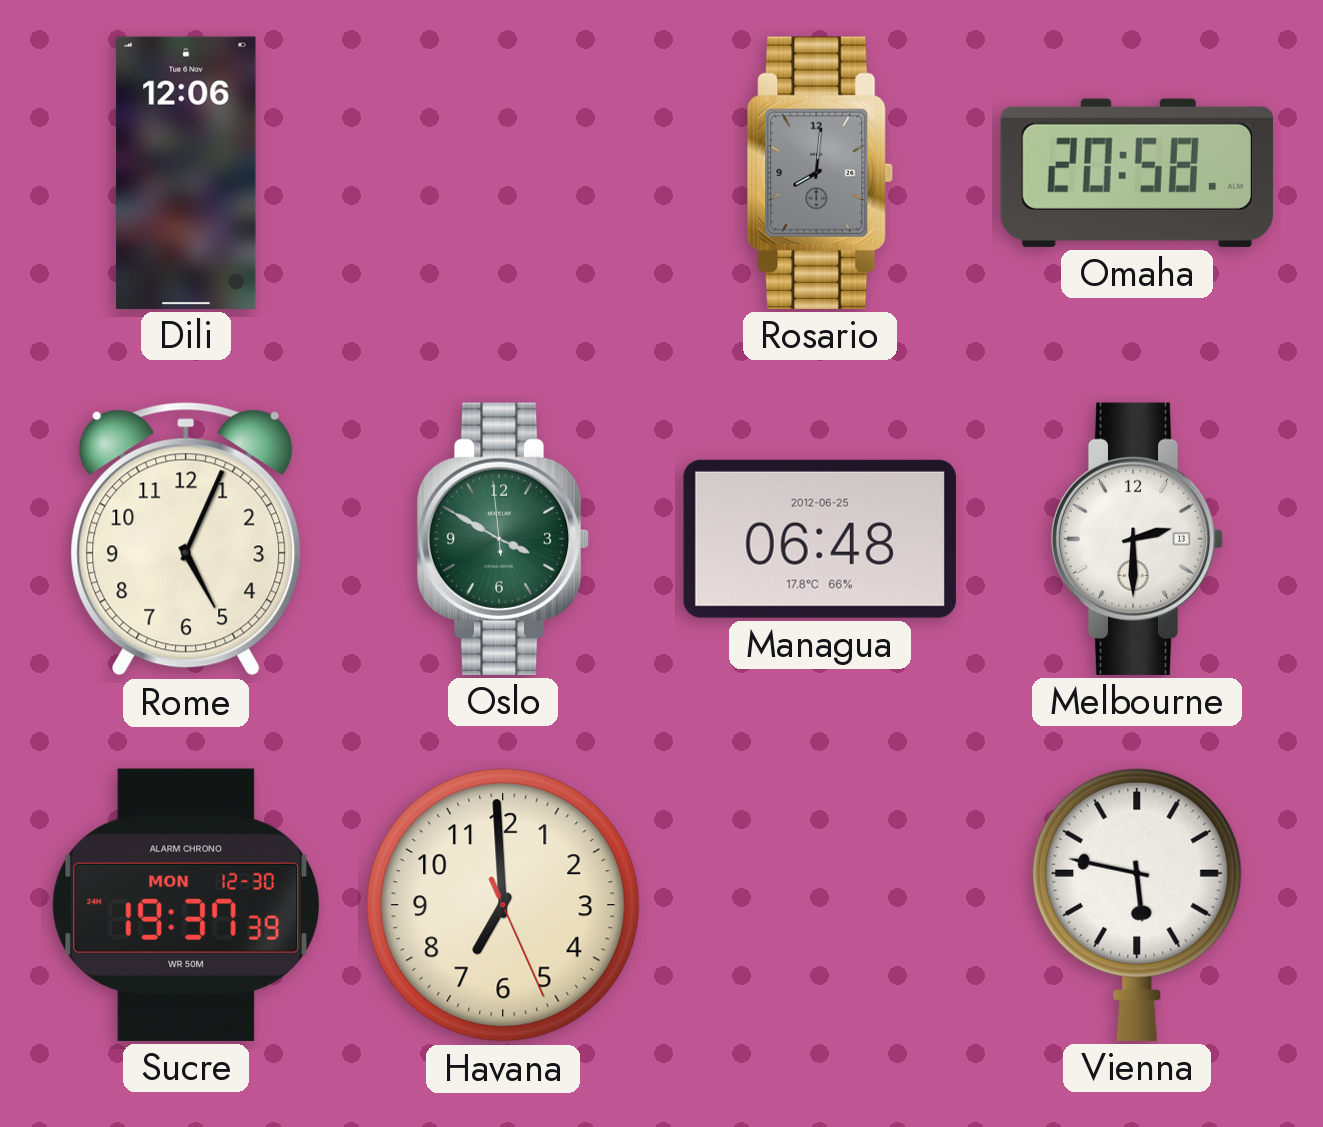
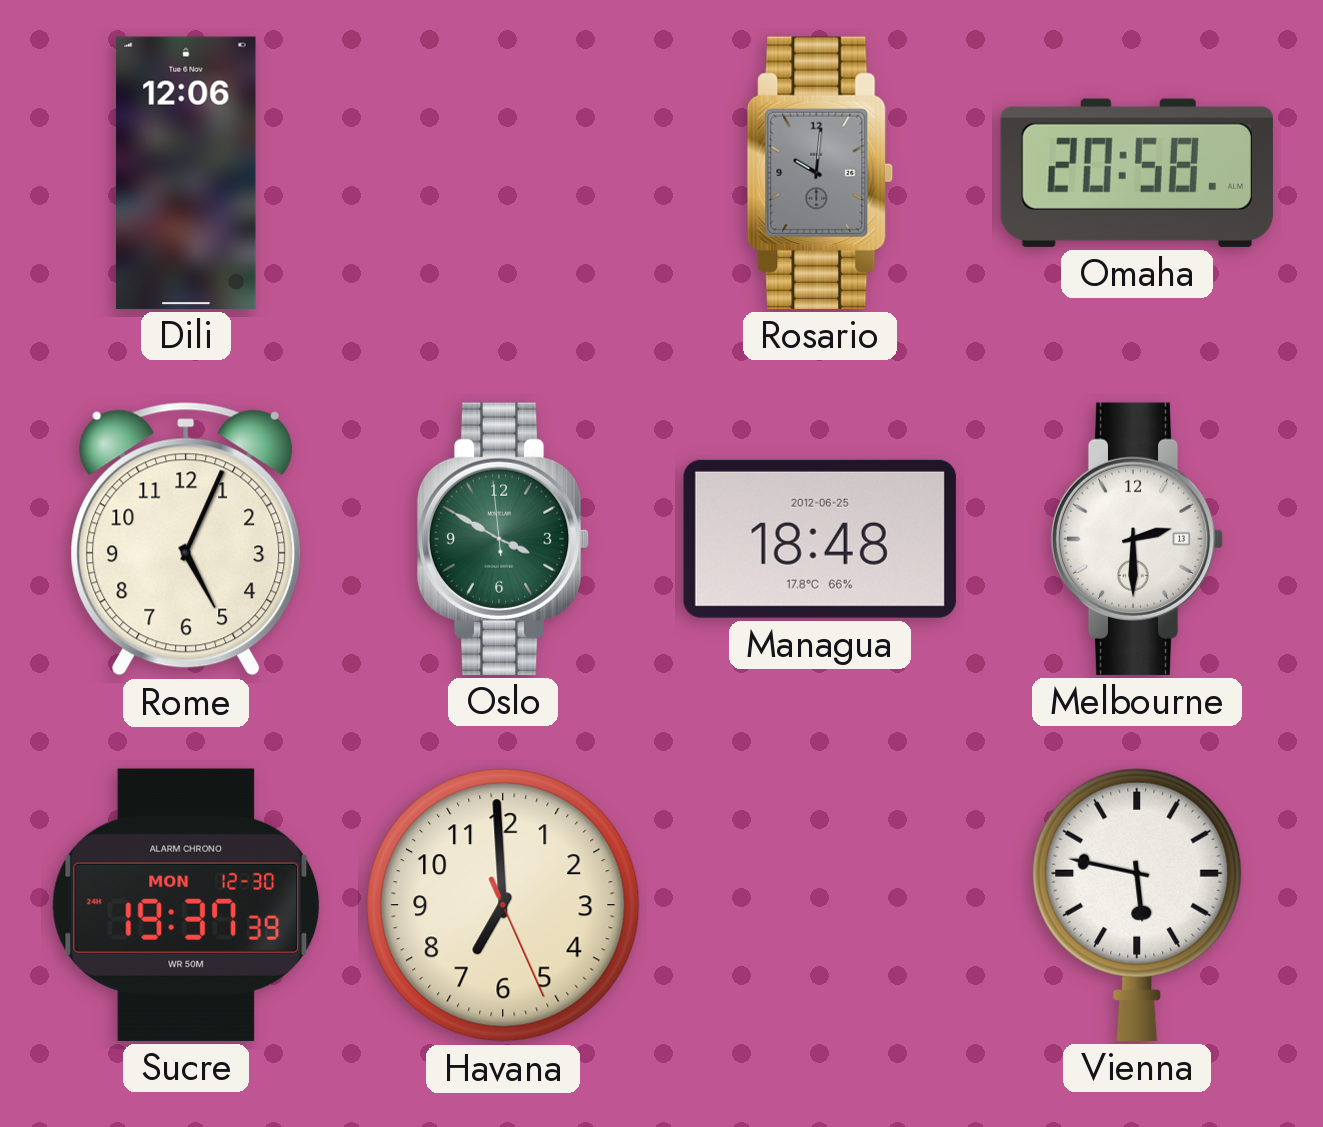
Rosario: 8:01 -> 10:01 (820, 173)
Managua: 06:48 -> 18:48 (820, 539)
